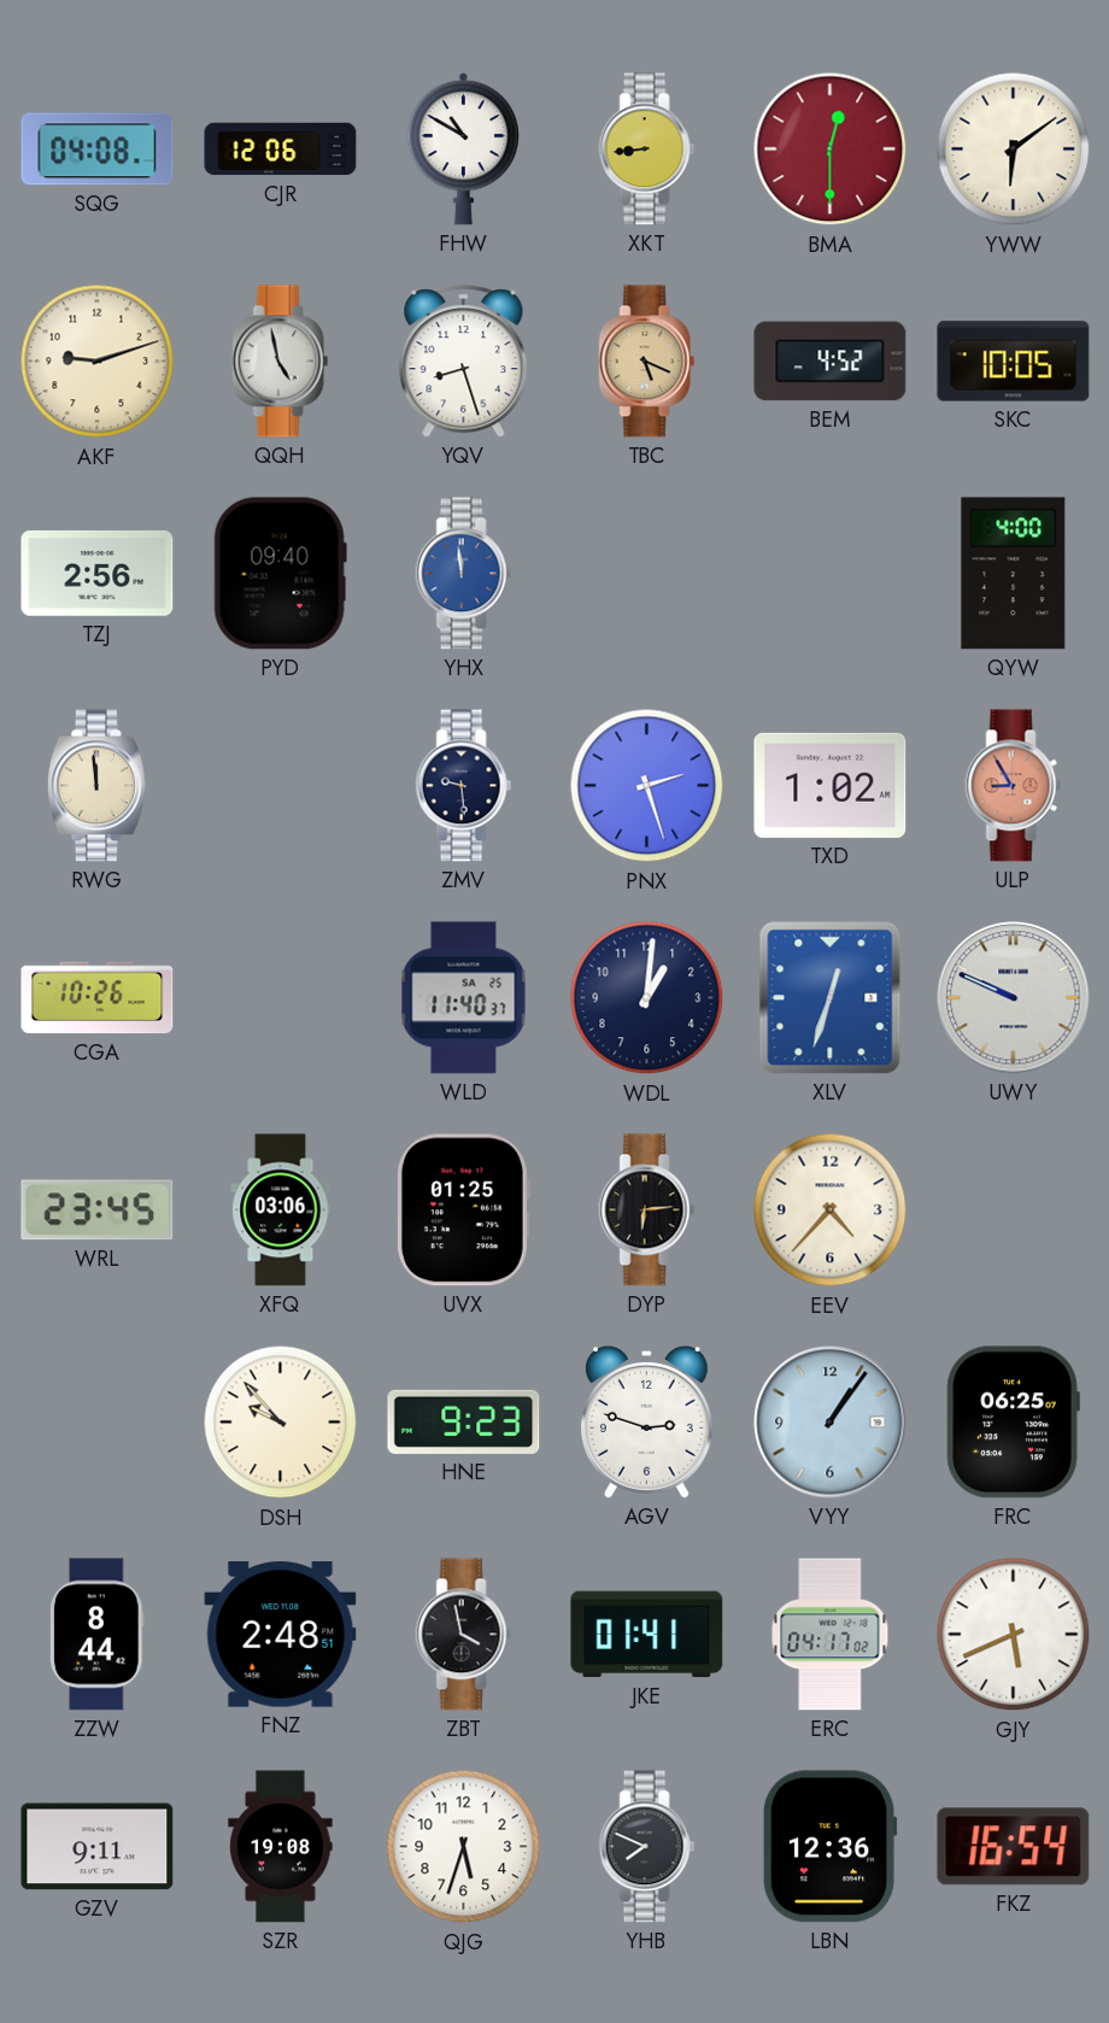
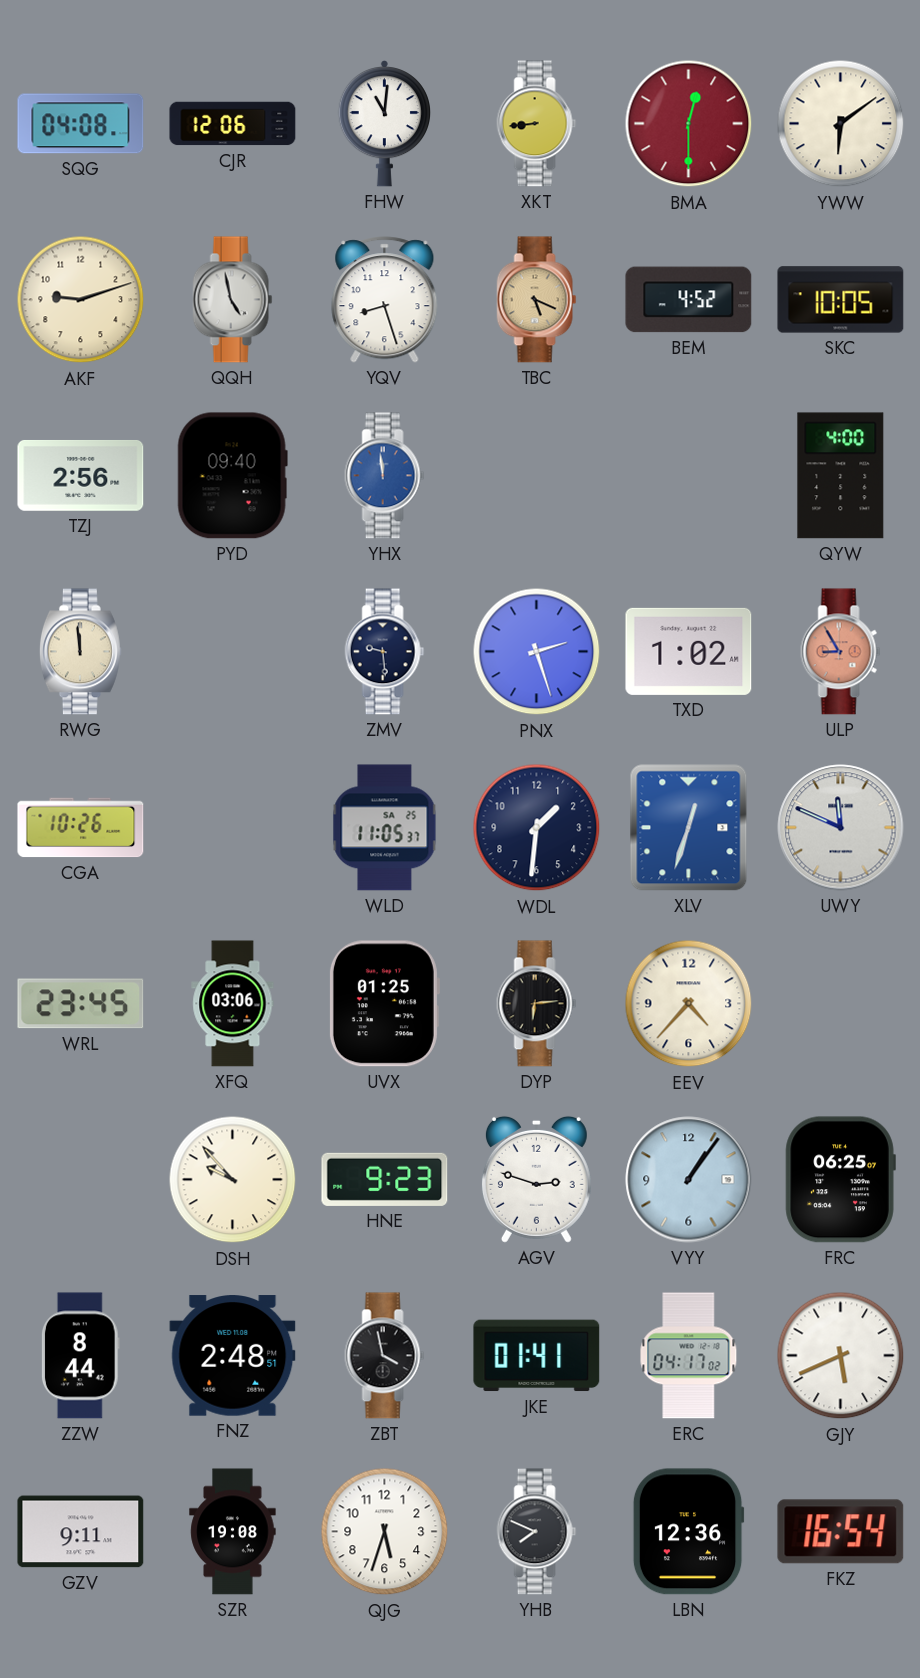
FHW: 10:50 -> 11:01 (384, 123)
WLD: 11:40 -> 11:05 (385, 828)
WDL: 1:01 -> 1:31 (537, 828)
UWY: 9:49 -> 11:49 (841, 828)
